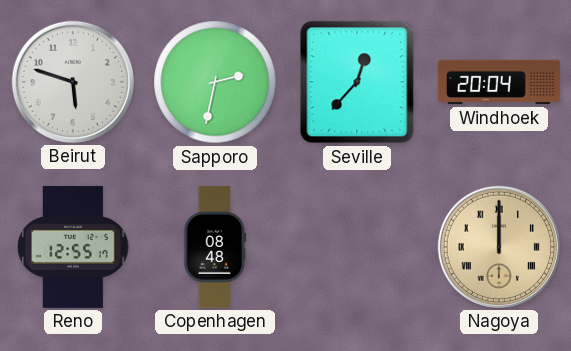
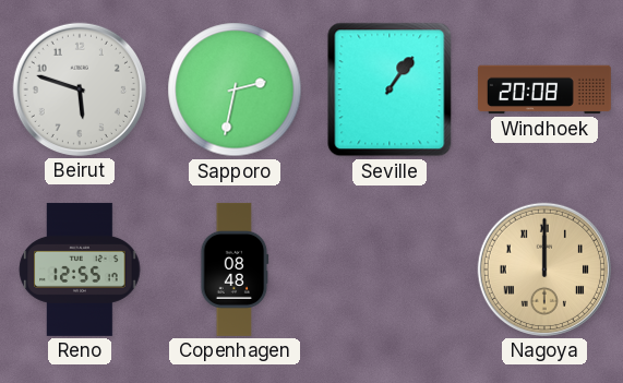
Seville: 12:37 -> 1:06 (390, 89)
Windhoek: 20:04 -> 20:08 (544, 89)
